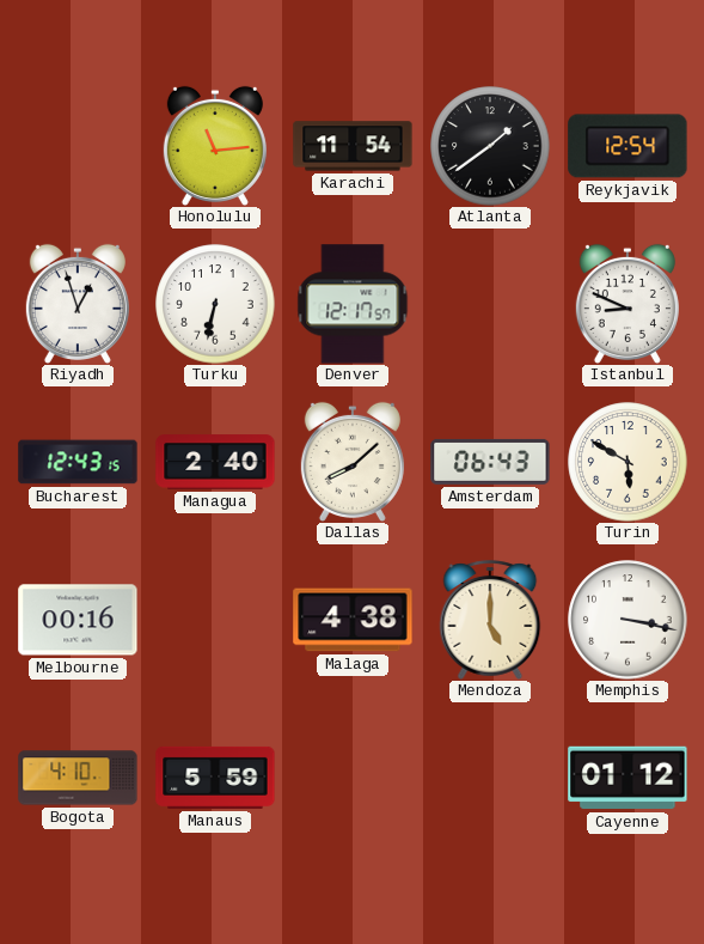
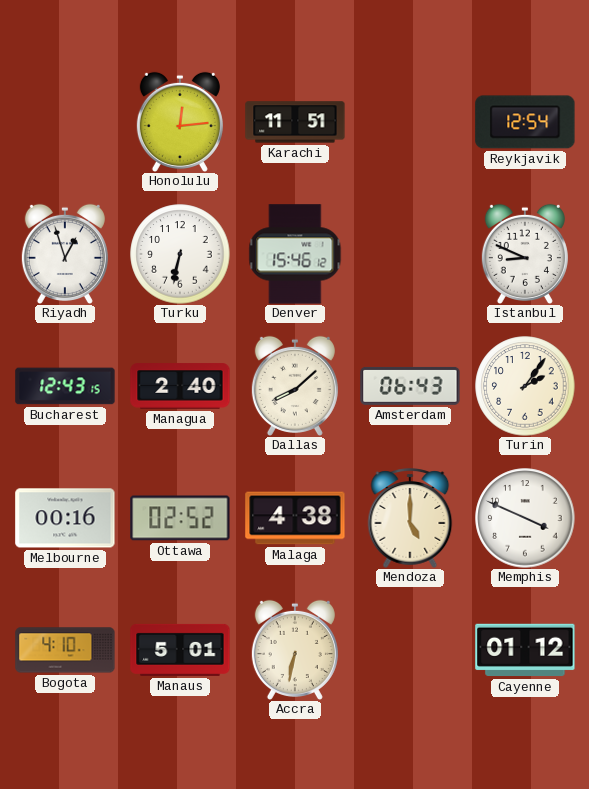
Honolulu: 11:14 -> 12:14 (180, 121)
Karachi: 11:54 -> 11:51 (295, 122)
Atlanta: 1:39 -> none (490, 146)
Denver: 12:17 -> 15:46 (295, 254)
Turin: 5:50 -> 2:06 (525, 386)
Ottawa: none -> 02:52 (180, 518)
Memphis: 3:17 -> 3:49 (525, 518)
Manaus: 5:59 -> 5:01 (180, 650)
Accra: none -> 6:32 (295, 649)
